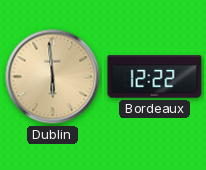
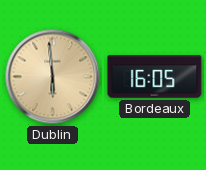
Bordeaux: 12:22 -> 16:05 (155, 77)
